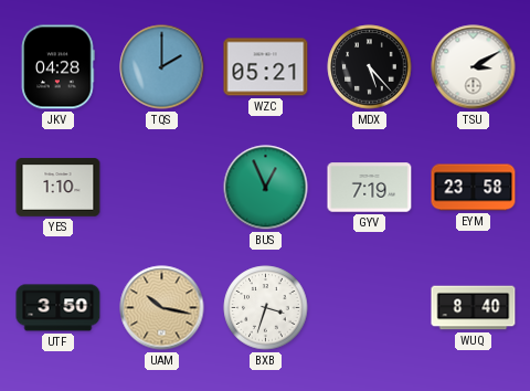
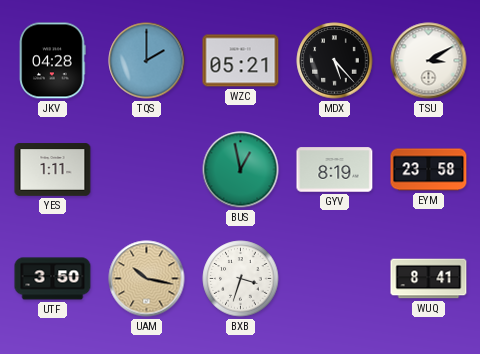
YES: 1:10 -> 1:11 (53, 170)
BUS: 12:56 -> 12:58 (241, 170)
GYV: 7:19 -> 8:19 (335, 170)
WUQ: 8:40 -> 8:41 (429, 279)
